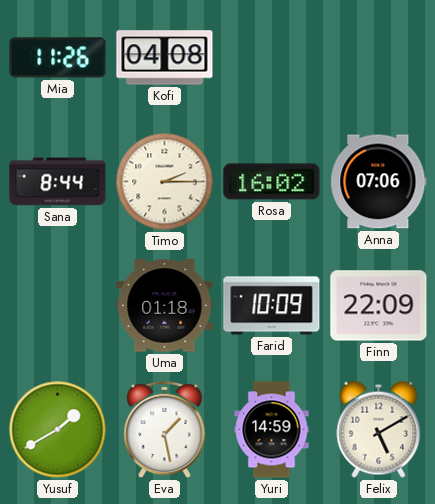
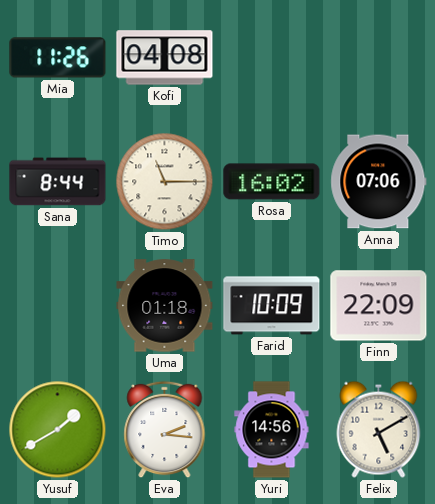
Timo: 2:15 -> 11:15 (165, 182)
Eva: 1:28 -> 2:16 (165, 430)
Yuri: 14:59 -> 14:56 (272, 430)
